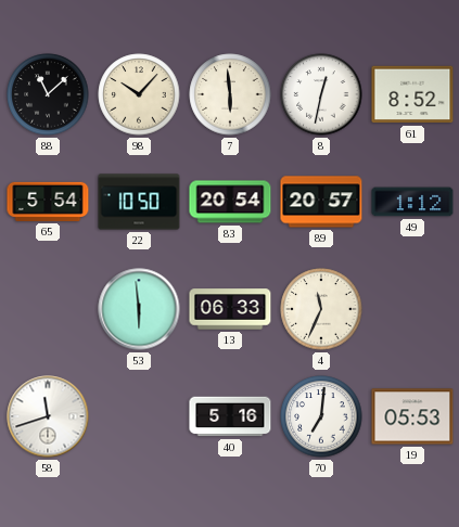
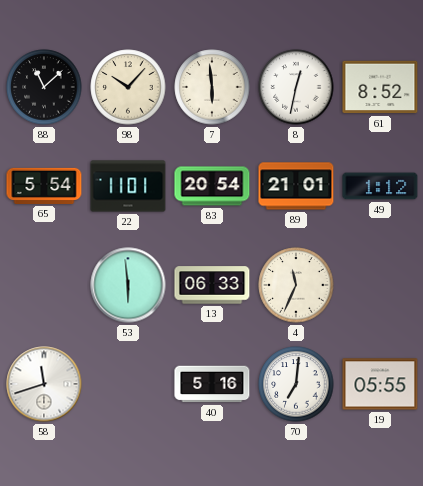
22: 10:50 -> 11:01 (128, 186)
89: 20:57 -> 21:01 (296, 186)
19: 05:53 -> 05:55 (380, 384)
